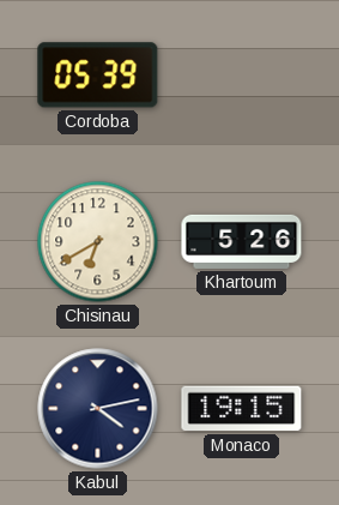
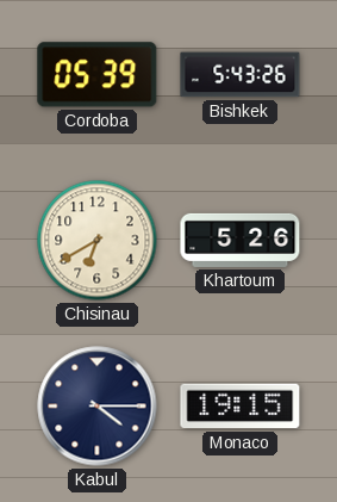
Bishkek: none -> 5:43 (241, 75)
Kabul: 4:13 -> 4:15 (98, 407)
